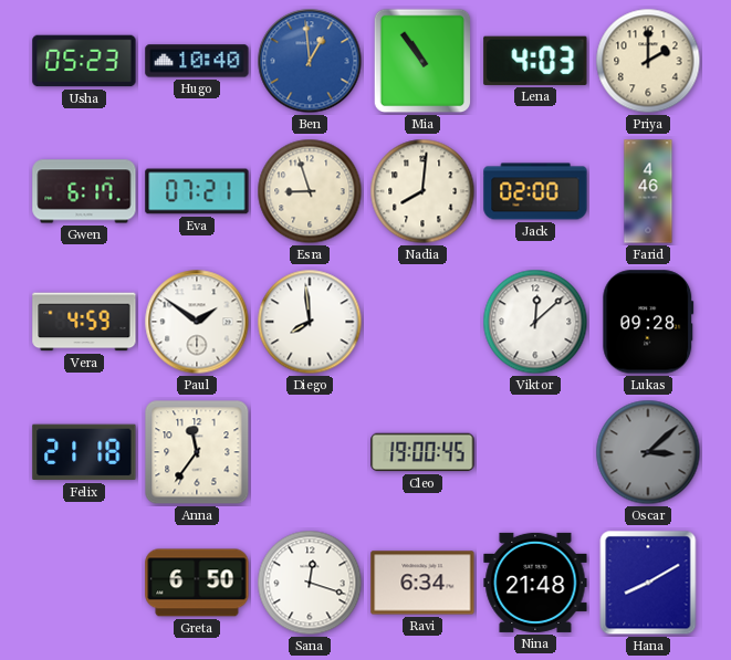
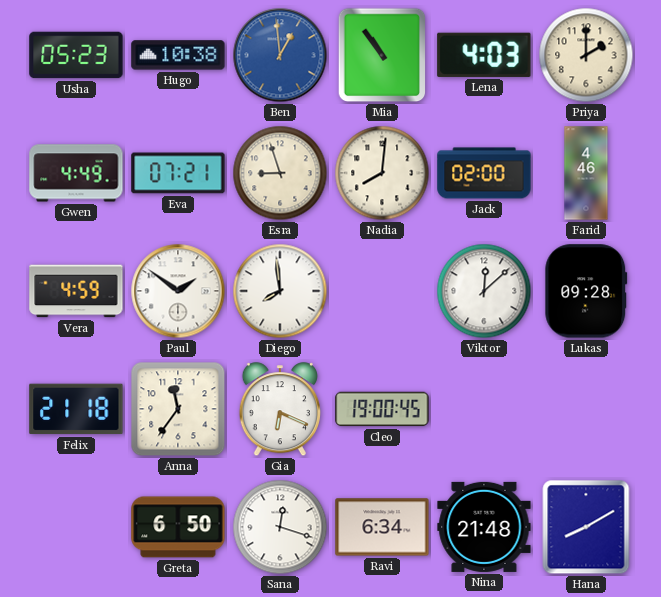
Hugo: 10:40 -> 10:38 (178, 55)
Gwen: 6:17 -> 4:49 (76, 173)
Gia: none -> 6:19 (280, 410)
Oscar: 3:08 -> none (648, 452)
